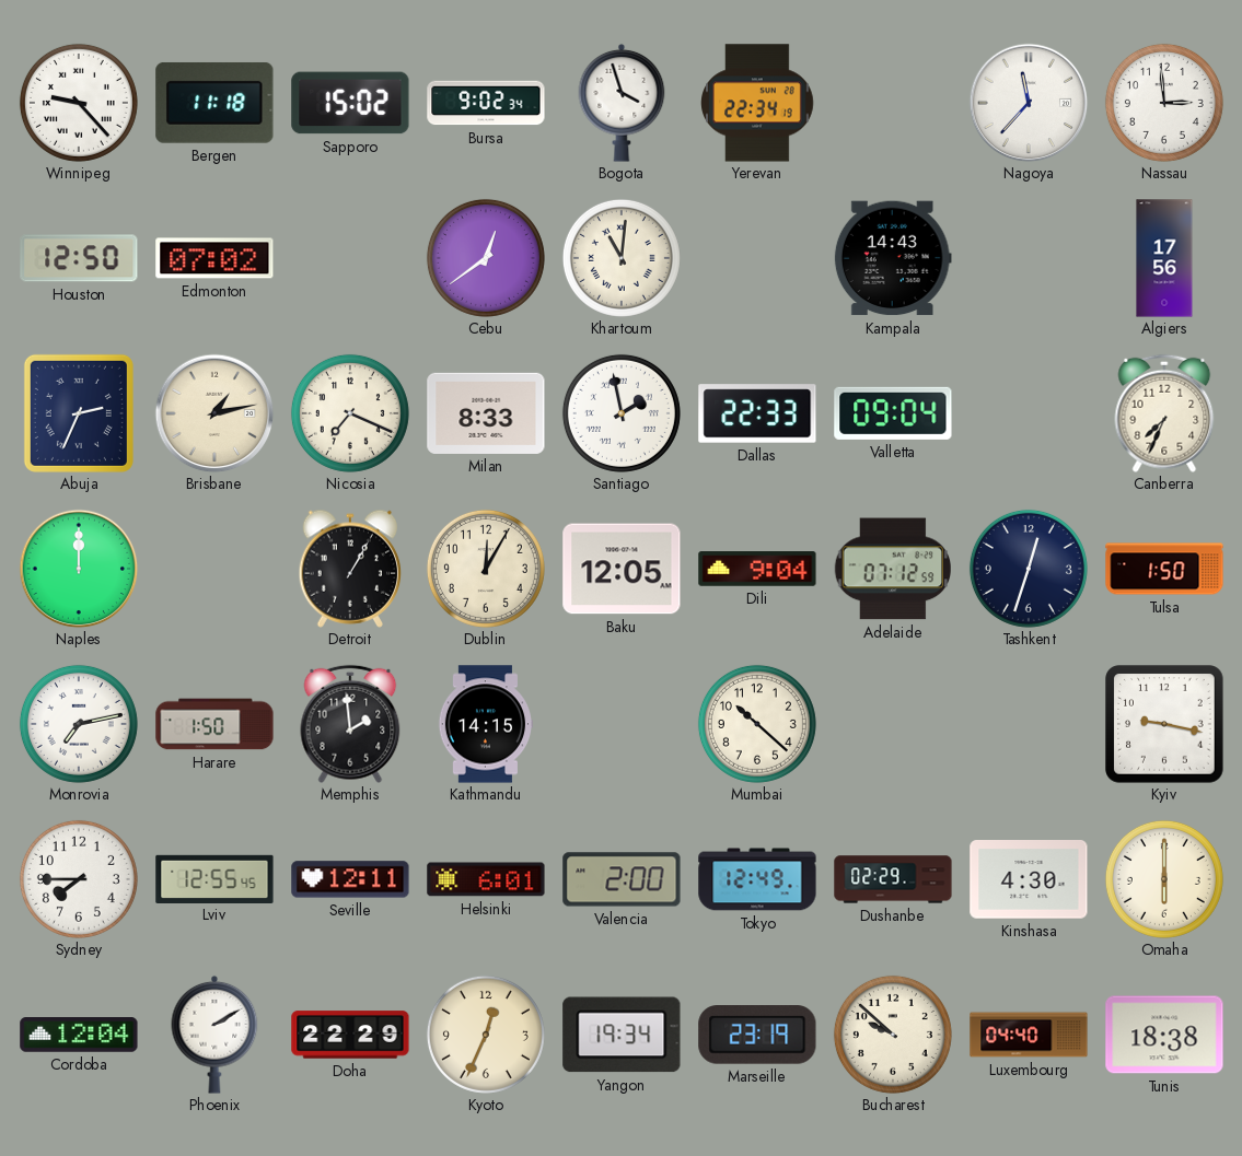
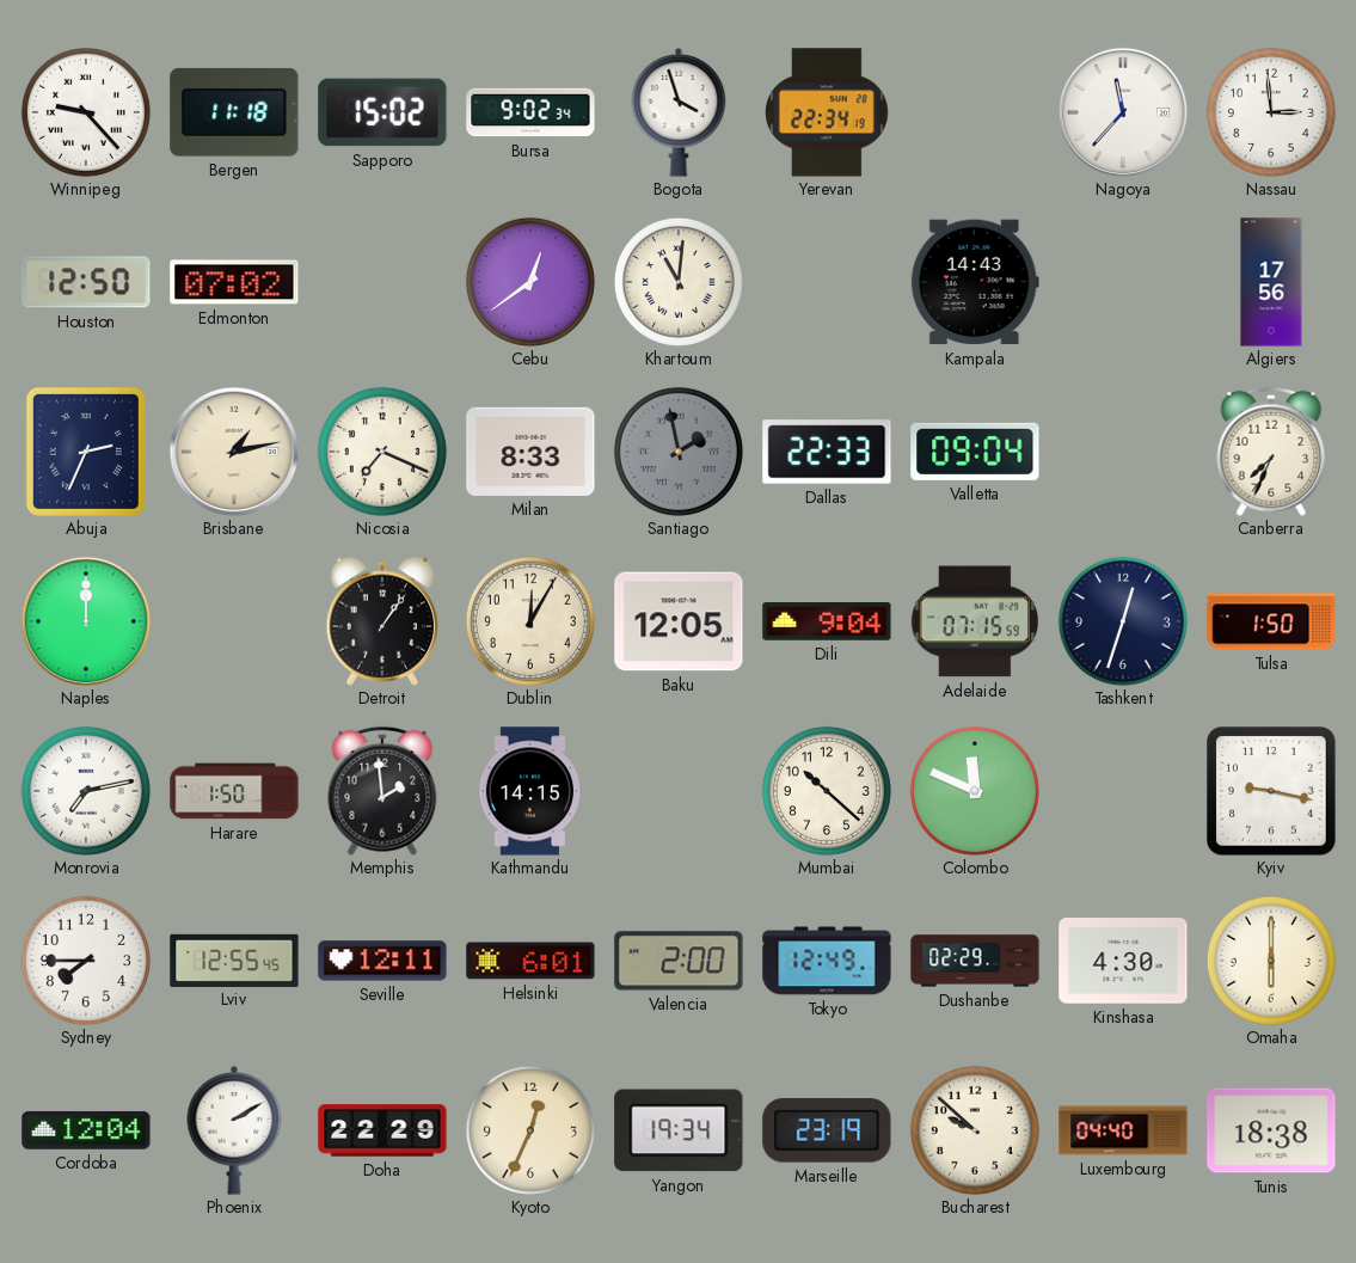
Santiago dial: white -> grey (679, 452)
Detroit: 1:05 -> 1:06 (382, 621)
Adelaide: 07:12 -> 07:15 (974, 621)
Colombo: none -> 11:49 (975, 791)
